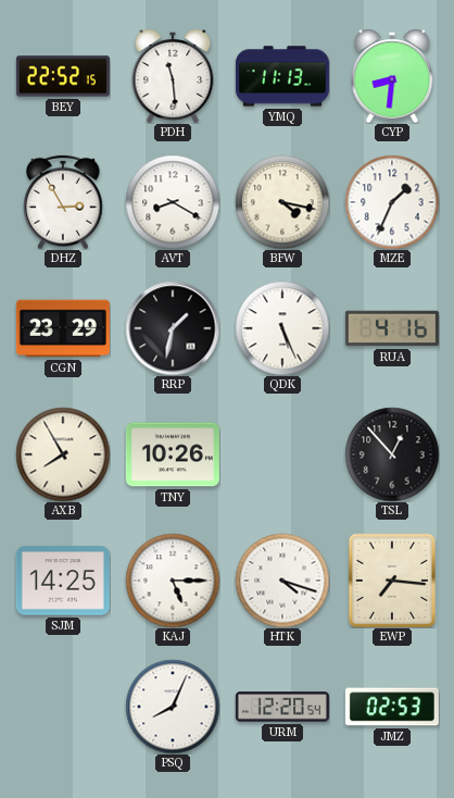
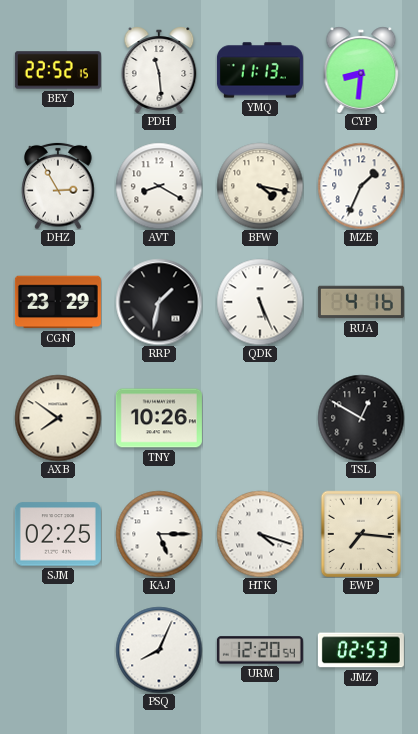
AXB: 7:55 -> 7:51 (58, 418)
TSL: 12:53 -> 12:50 (361, 418)
SJM: 14:25 -> 02:25 (58, 534)
